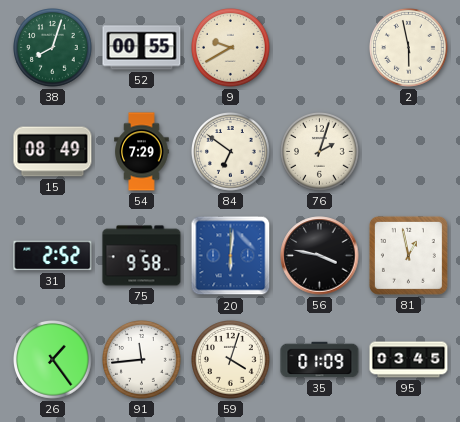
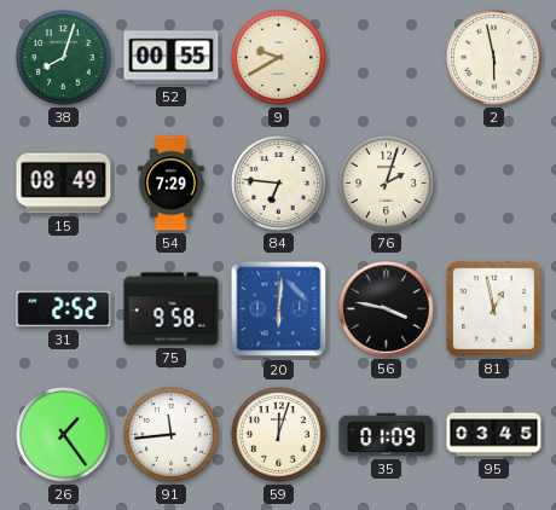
84: 6:51 -> 6:46 (279, 184)
59: 4:03 -> 12:03 (279, 435)
